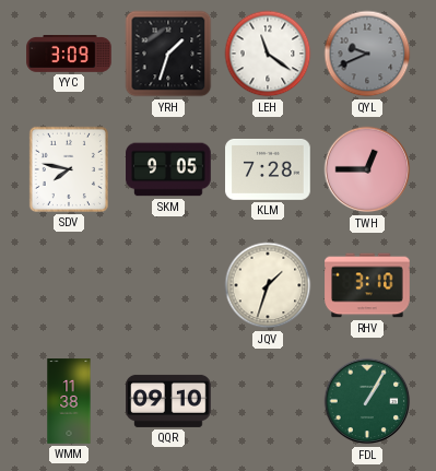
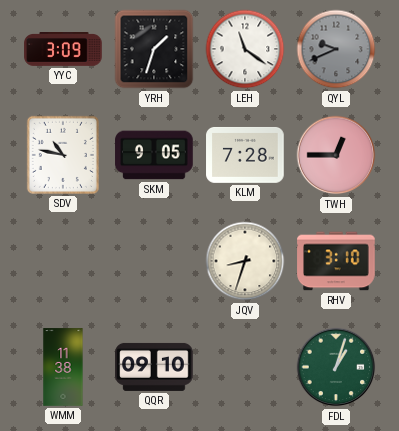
SDV: 7:47 -> 10:47 (63, 155)
JQV: 1:33 -> 8:33 (245, 261)
FDL: 1:05 -> 1:03 (336, 367)
